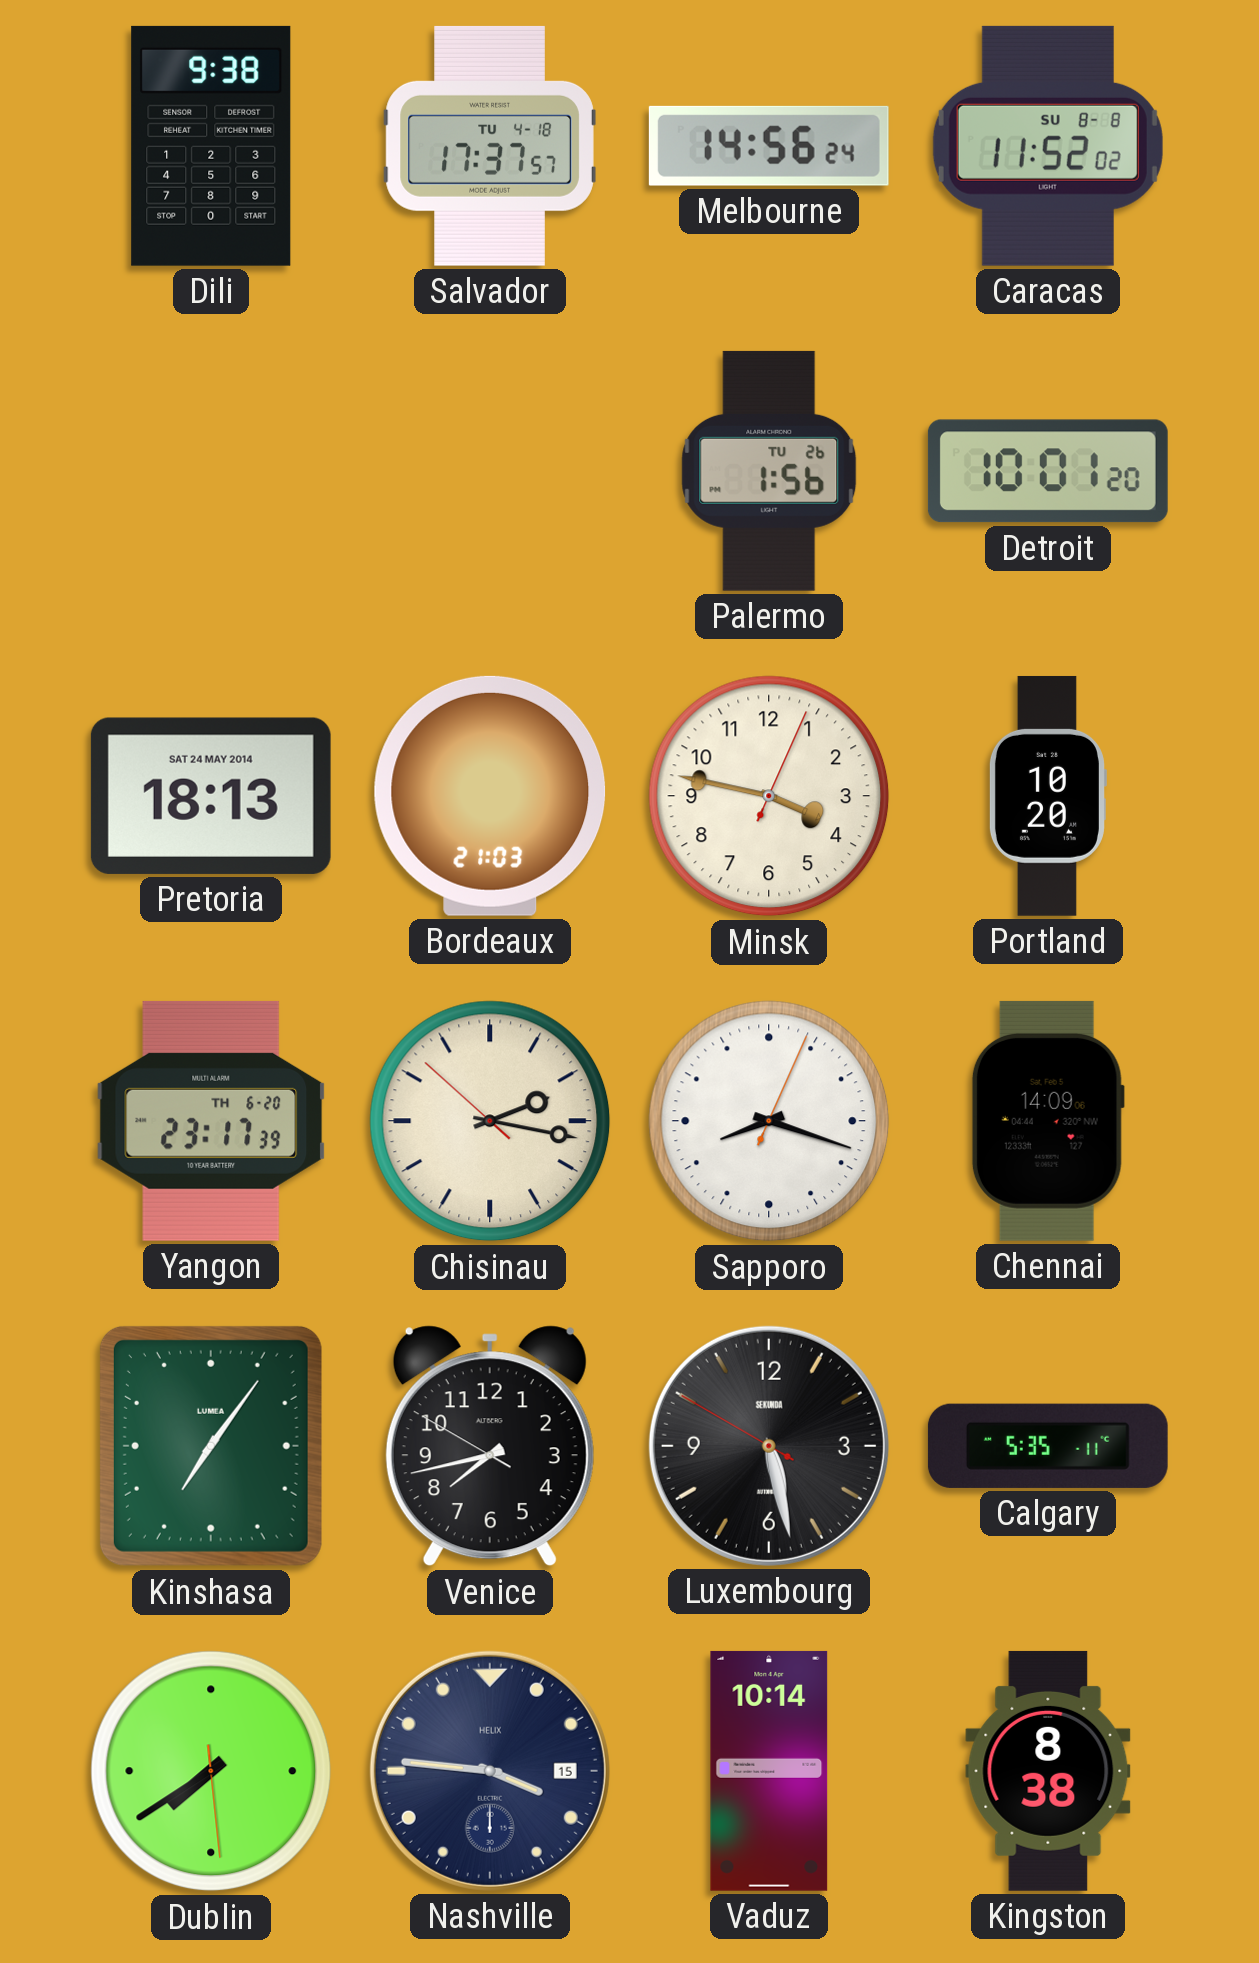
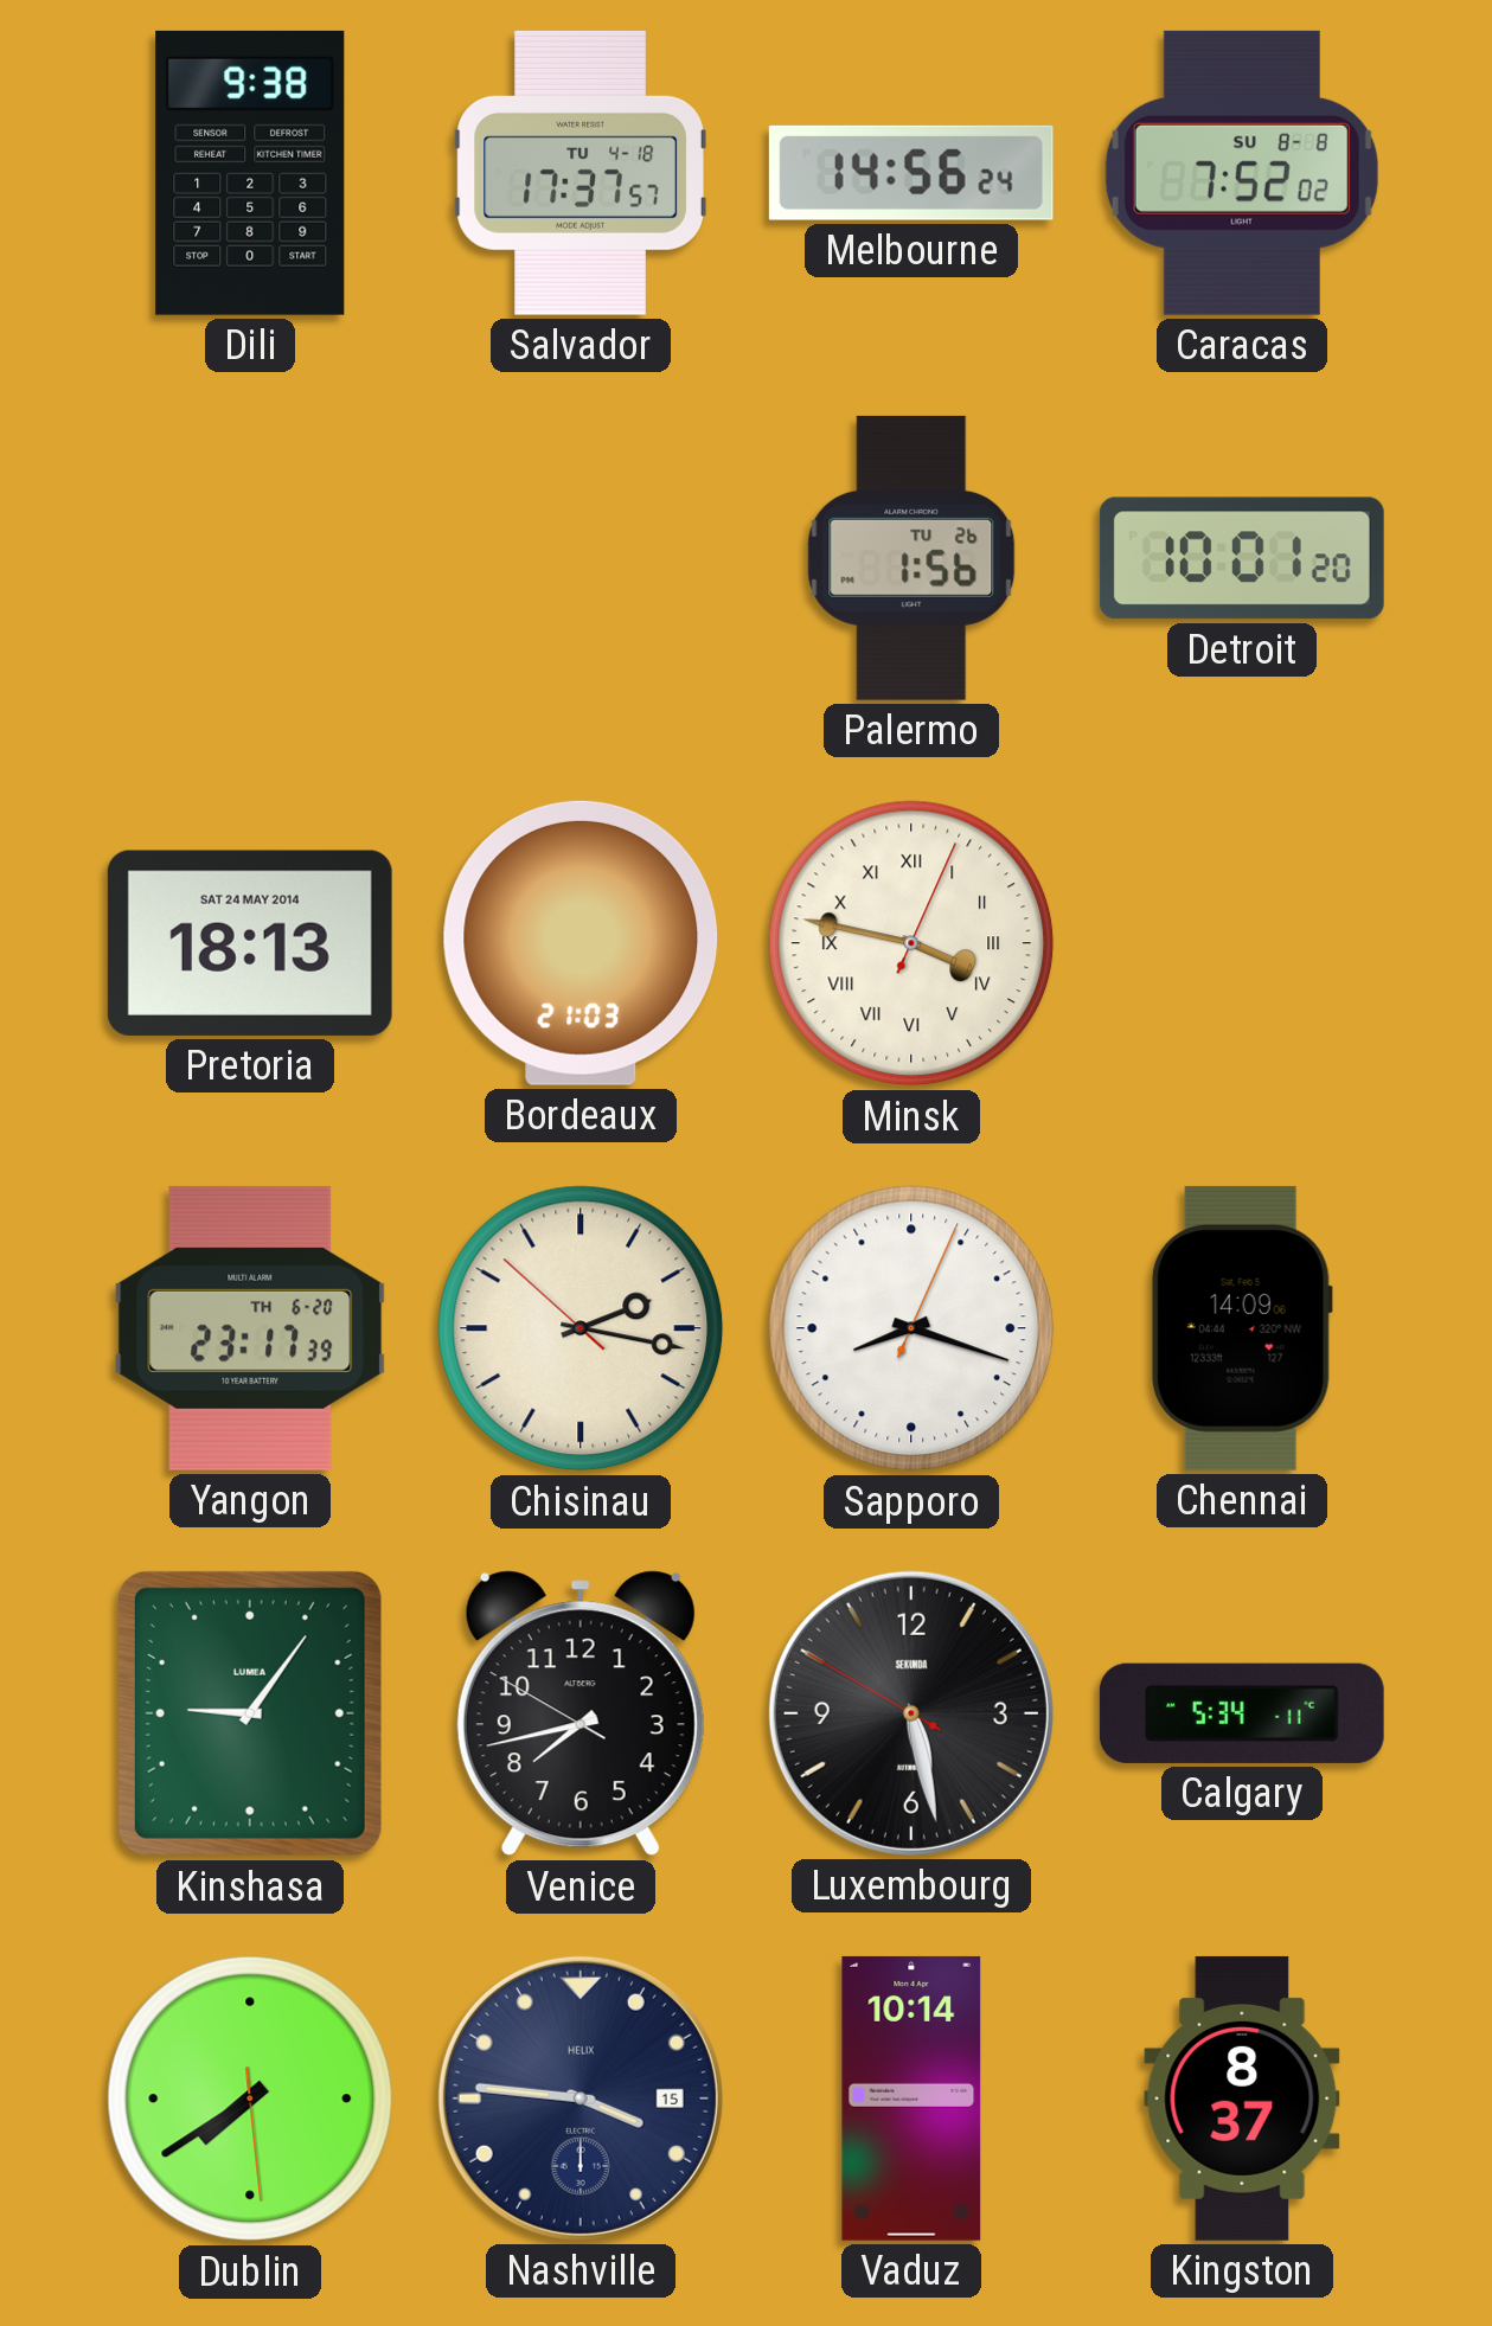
Caracas: 11:52 -> 7:52 (1242, 173)
Minsk numerals: Arabic -> Roman (911, 943)
Portland: 10:20 -> none (1047, 796)
Kinshasa: 7:06 -> 9:06 (250, 1713)
Calgary: 5:35 -> 5:34 (1242, 1713)
Kingston: 8:38 -> 8:37 (1242, 2098)
